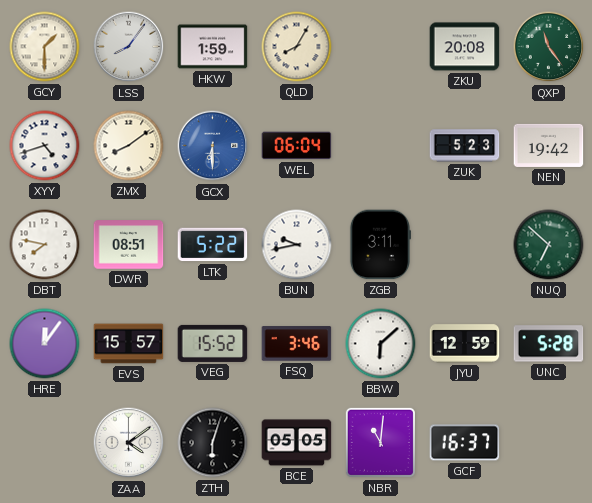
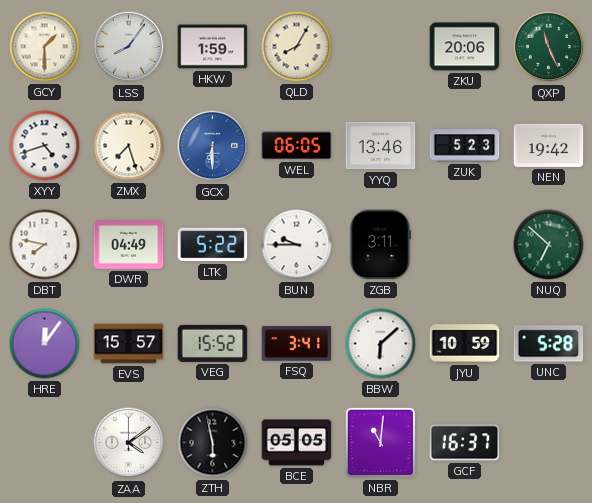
ZKU: 20:08 -> 20:06 (465, 47)
QXP: 11:24 -> 11:26 (549, 47)
ZMX: 8:09 -> 7:27 (129, 146)
WEL: 06:04 -> 06:05 (297, 146)
YYQ: none -> 13:46 (381, 146)
DWR: 08:51 -> 04:49 (129, 245)
BUN: 9:43 -> 9:45 (297, 245)
FSQ: 3:46 -> 3:41 (297, 344)
JYU: 12:59 -> 10:59 (465, 344)
ZTH: 6:03 -> 5:58 (213, 443)
